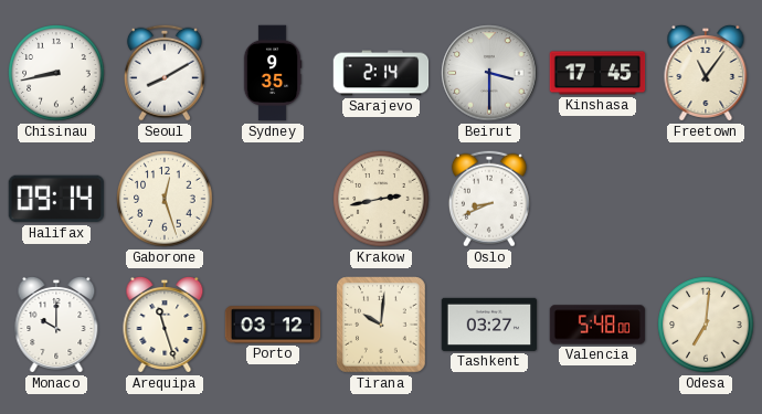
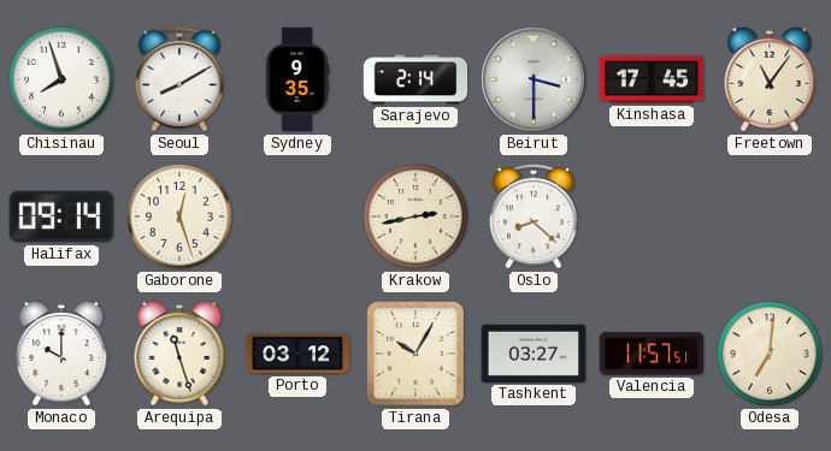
Chisinau: 8:43 -> 7:57 (61, 79)
Oslo: 8:41 -> 8:22 (534, 216)
Tirana: 10:01 -> 10:05 (415, 354)
Valencia: 5:48 -> 11:57 (652, 354)
